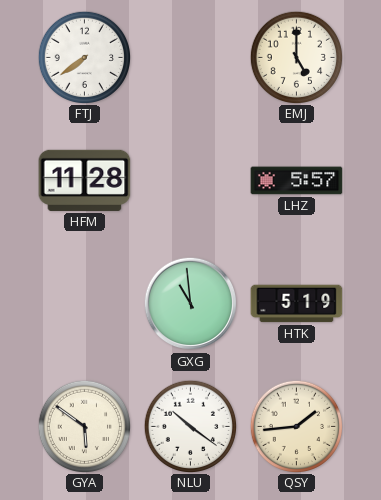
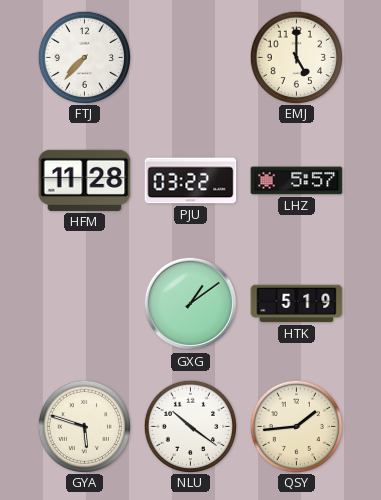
FTJ: 7:39 -> 7:37 (84, 57)
PJU: none -> 03:22 (191, 181)
GXG: 10:59 -> 1:09 (191, 304)
GYA: 5:51 -> 5:48 (84, 426)
